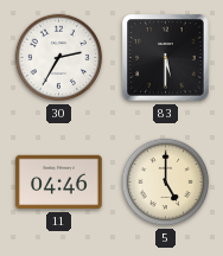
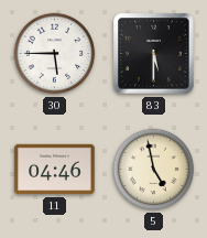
30: 2:35 -> 5:45 (55, 54)
5: 5:00 -> 4:58 (154, 170)
